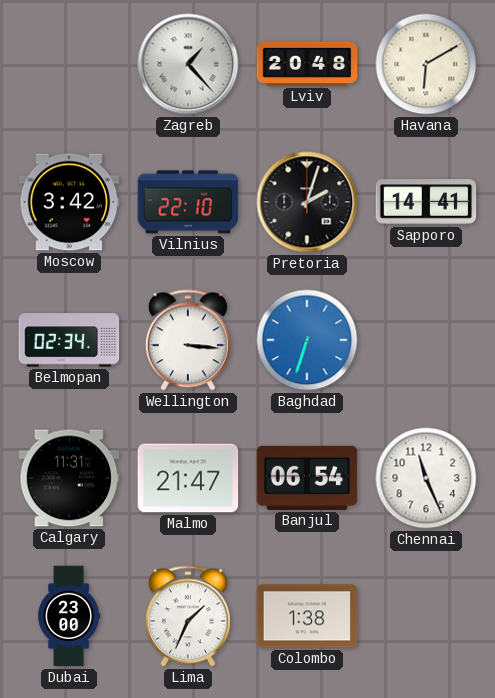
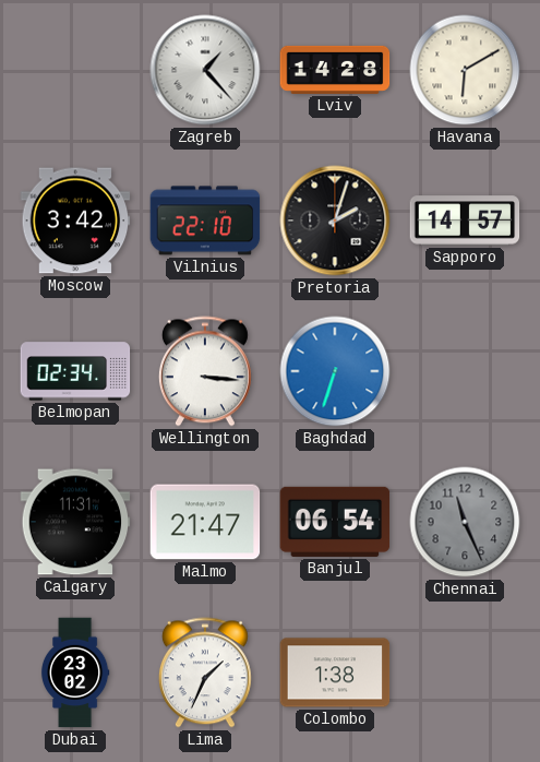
Lviv: 20:48 -> 14:28 (335, 70)
Sapporo: 14:41 -> 14:57 (465, 221)
Chennai dial: white -> grey (465, 522)
Dubai: 23:00 -> 23:02 (75, 672)
